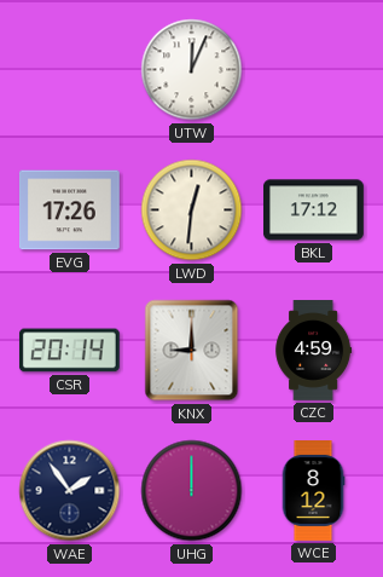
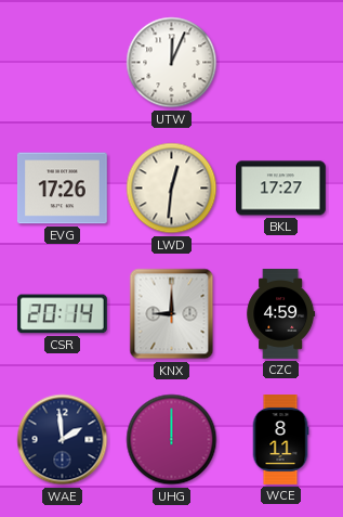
BKL: 17:12 -> 17:27 (281, 189)
WAE: 1:54 -> 1:59 (63, 440)
WCE: 8:12 -> 8:11 (280, 440)
